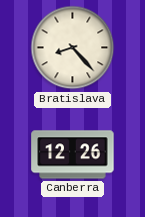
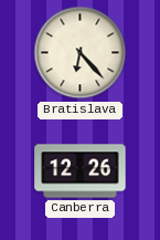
Bratislava: 8:23 -> 6:23 (81, 53)
